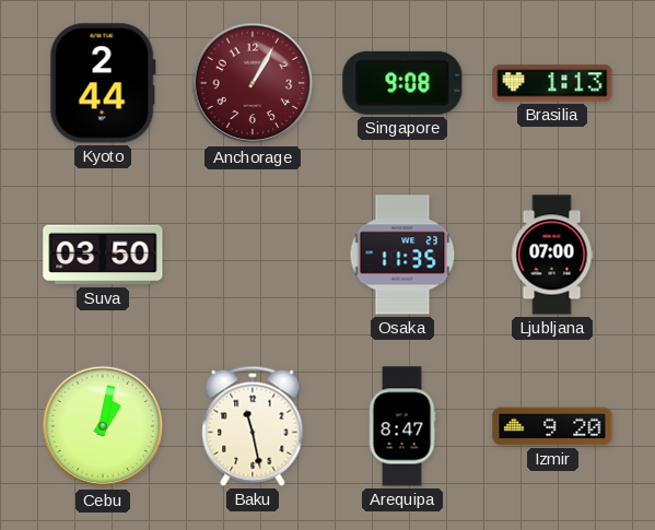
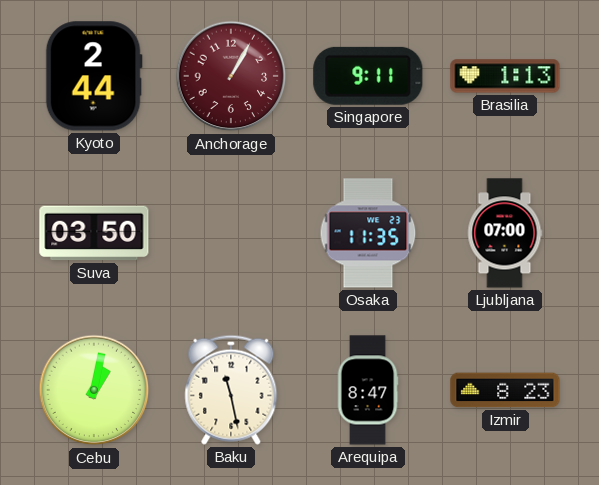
Singapore: 9:08 -> 9:11 (368, 76)
Izmir: 9:20 -> 8:23 (505, 390)
